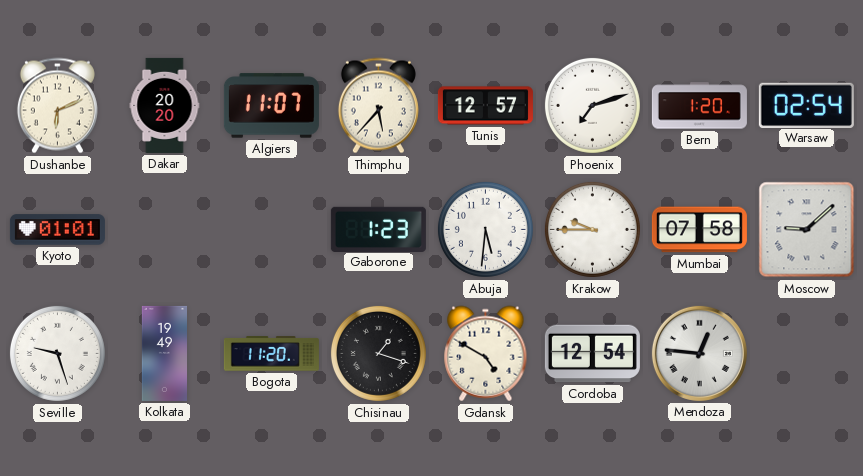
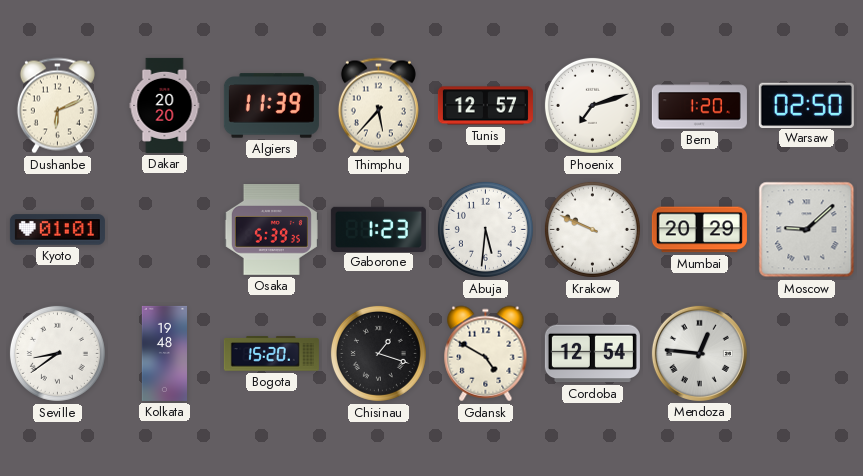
Algiers: 11:07 -> 11:39 (271, 106)
Warsaw: 02:54 -> 02:50 (806, 105)
Osaka: none -> 5:39 (271, 230)
Krakow: 9:45 -> 9:49 (592, 229)
Mumbai: 07:58 -> 20:29 (699, 230)
Seville: 9:27 -> 8:39 (57, 353)
Kolkata: 19:49 -> 19:48 (165, 353)
Bogota: 11:20 -> 15:20 (271, 354)
